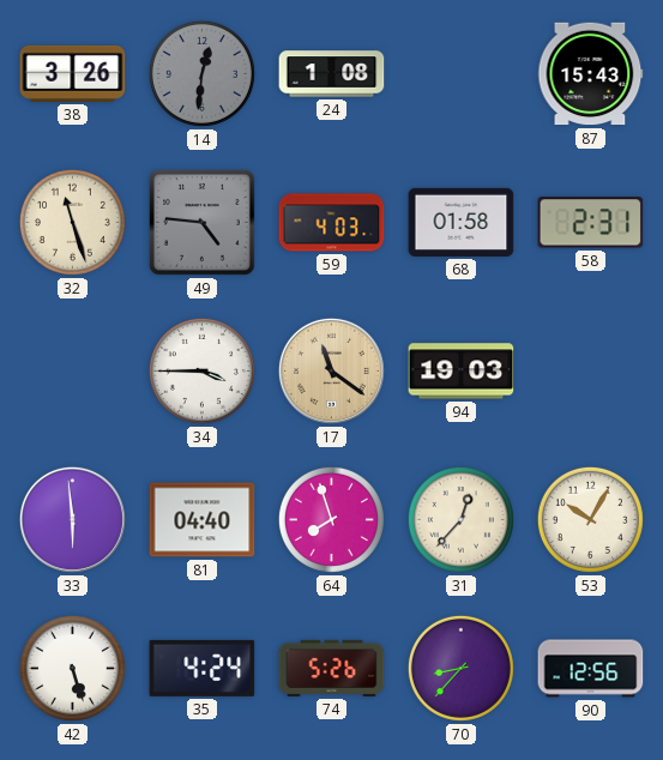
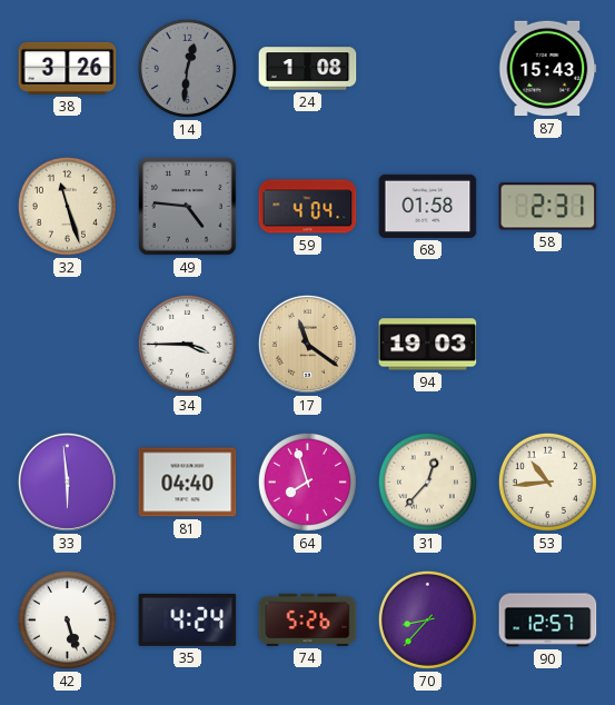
59: 4:03 -> 4:04 (308, 207)
53: 10:05 -> 10:44 (547, 481)
90: 12:56 -> 12:57 (548, 620)
